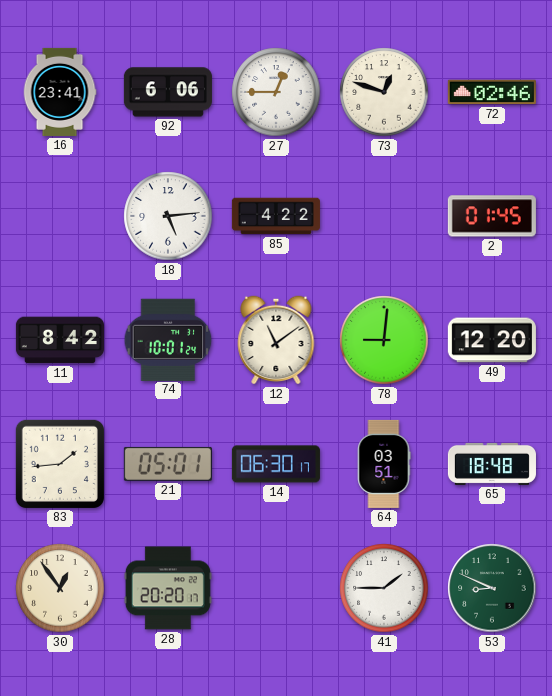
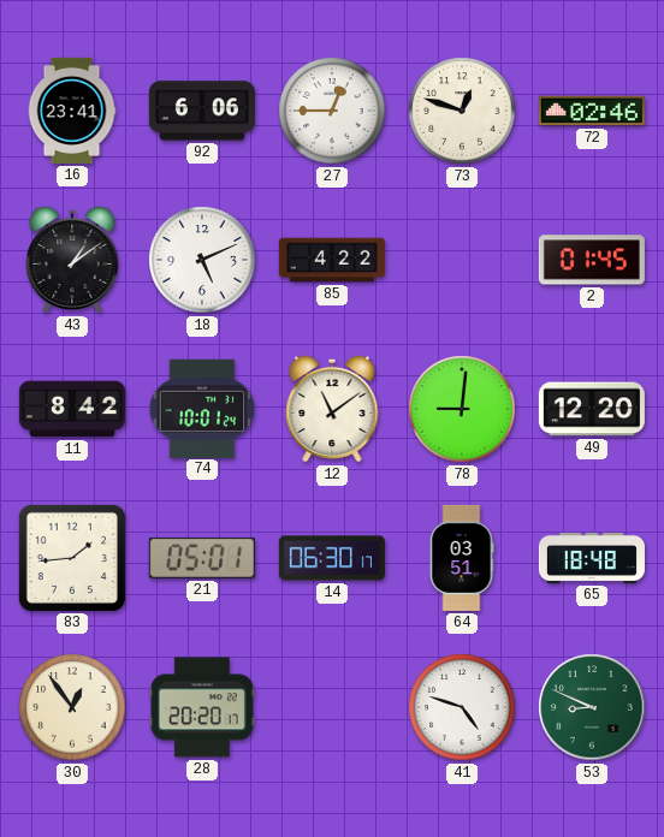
43: none -> 1:09 (72, 260)
18: 5:14 -> 5:11 (202, 260)
41: 1:45 -> 4:48 (462, 707)
